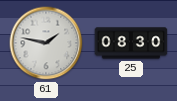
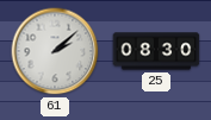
61: 1:47 -> 2:08 (55, 51)
